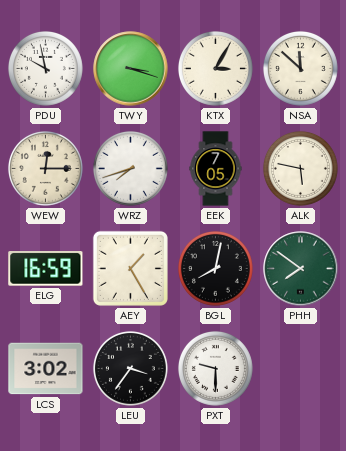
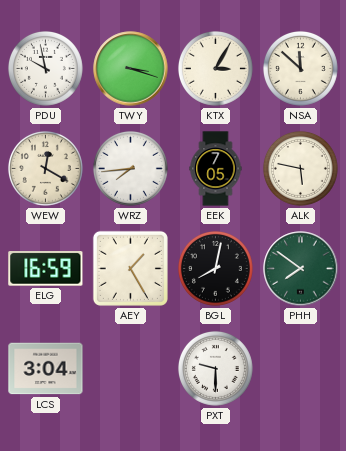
WEW: 12:15 -> 12:20 (45, 168)
WRZ: 7:42 -> 7:44 (130, 168)
LCS: 3:02 -> 3:04 (46, 369)
LEU: 3:36 -> none (130, 368)
